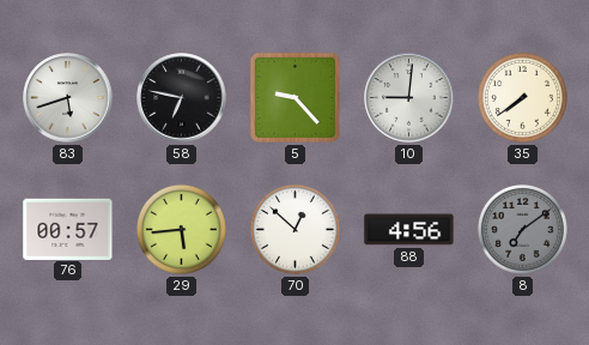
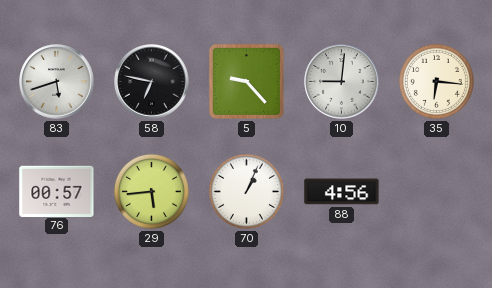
35: 7:39 -> 6:16 (436, 81)
70: 12:52 -> 1:04 (246, 191)
8: 7:09 -> none (522, 229)
